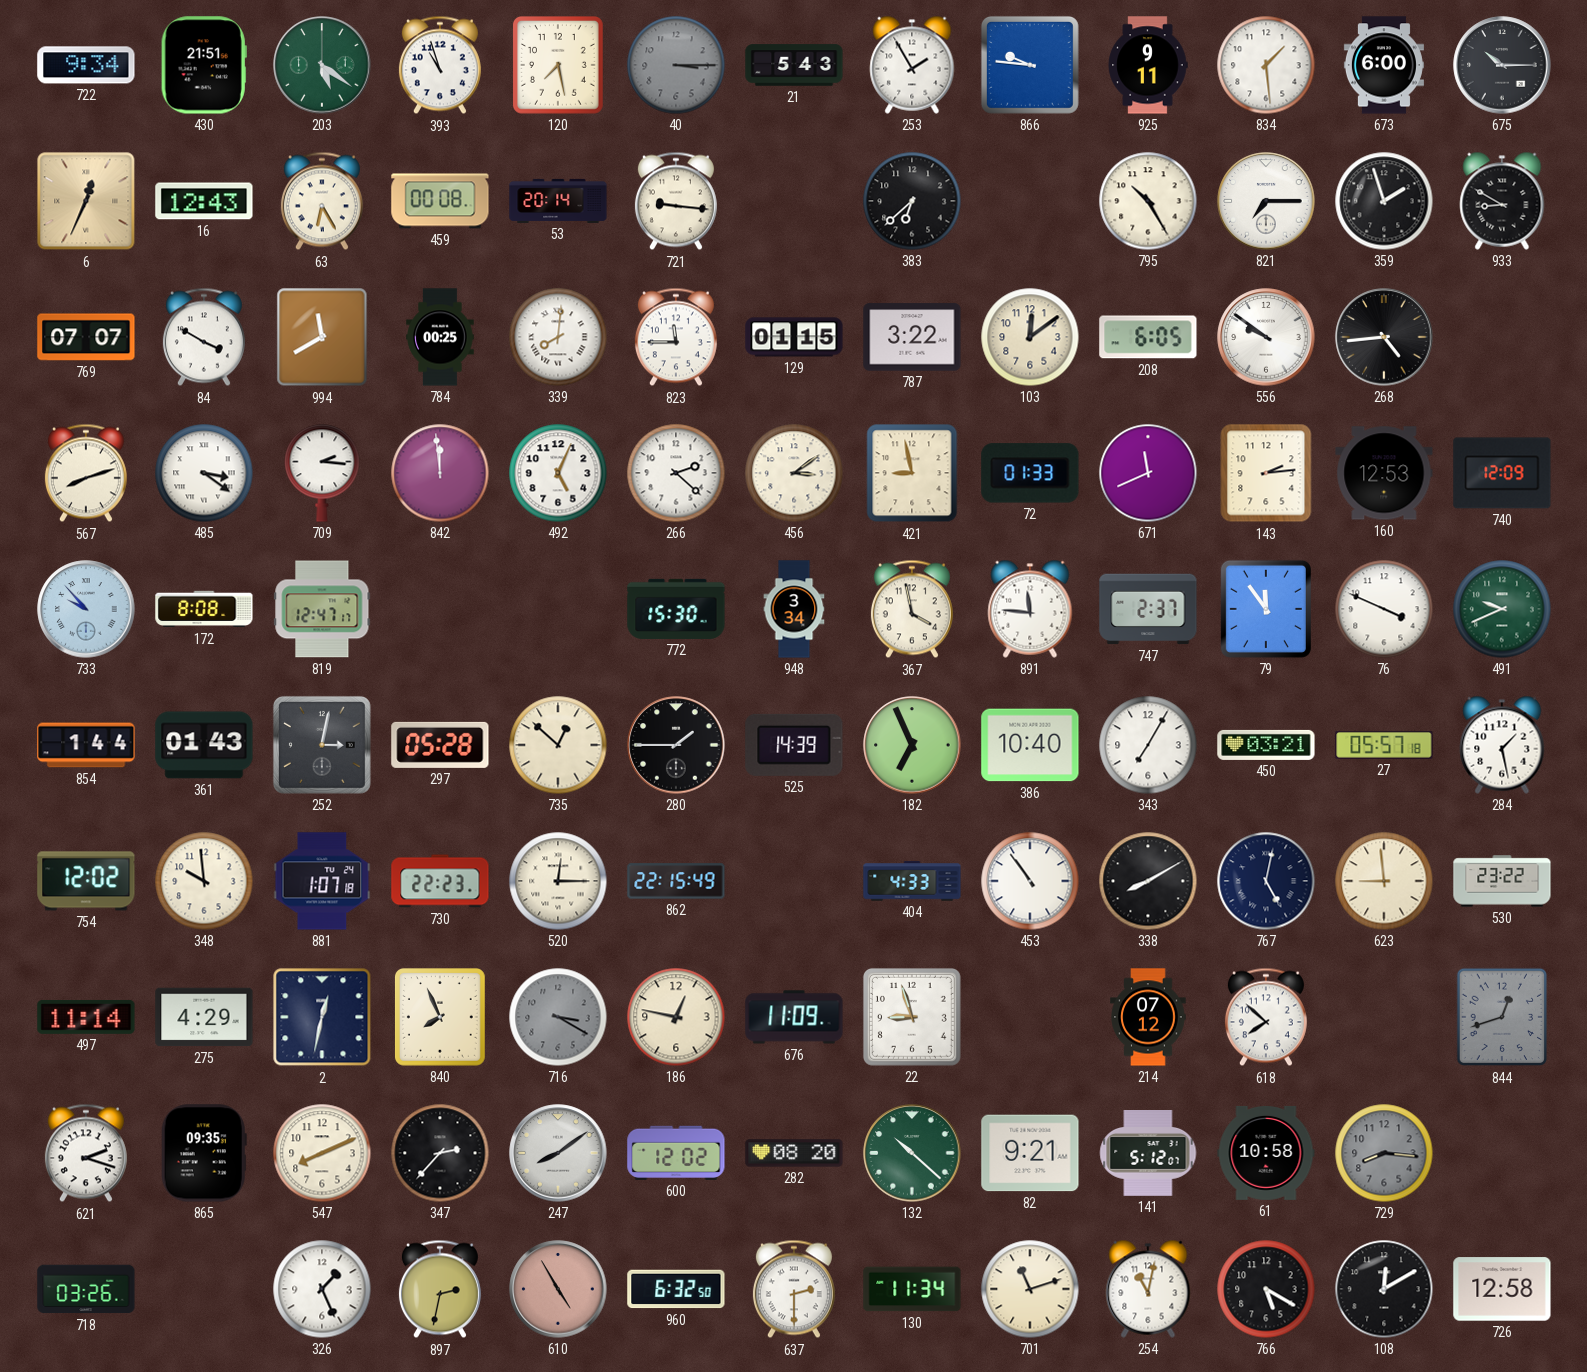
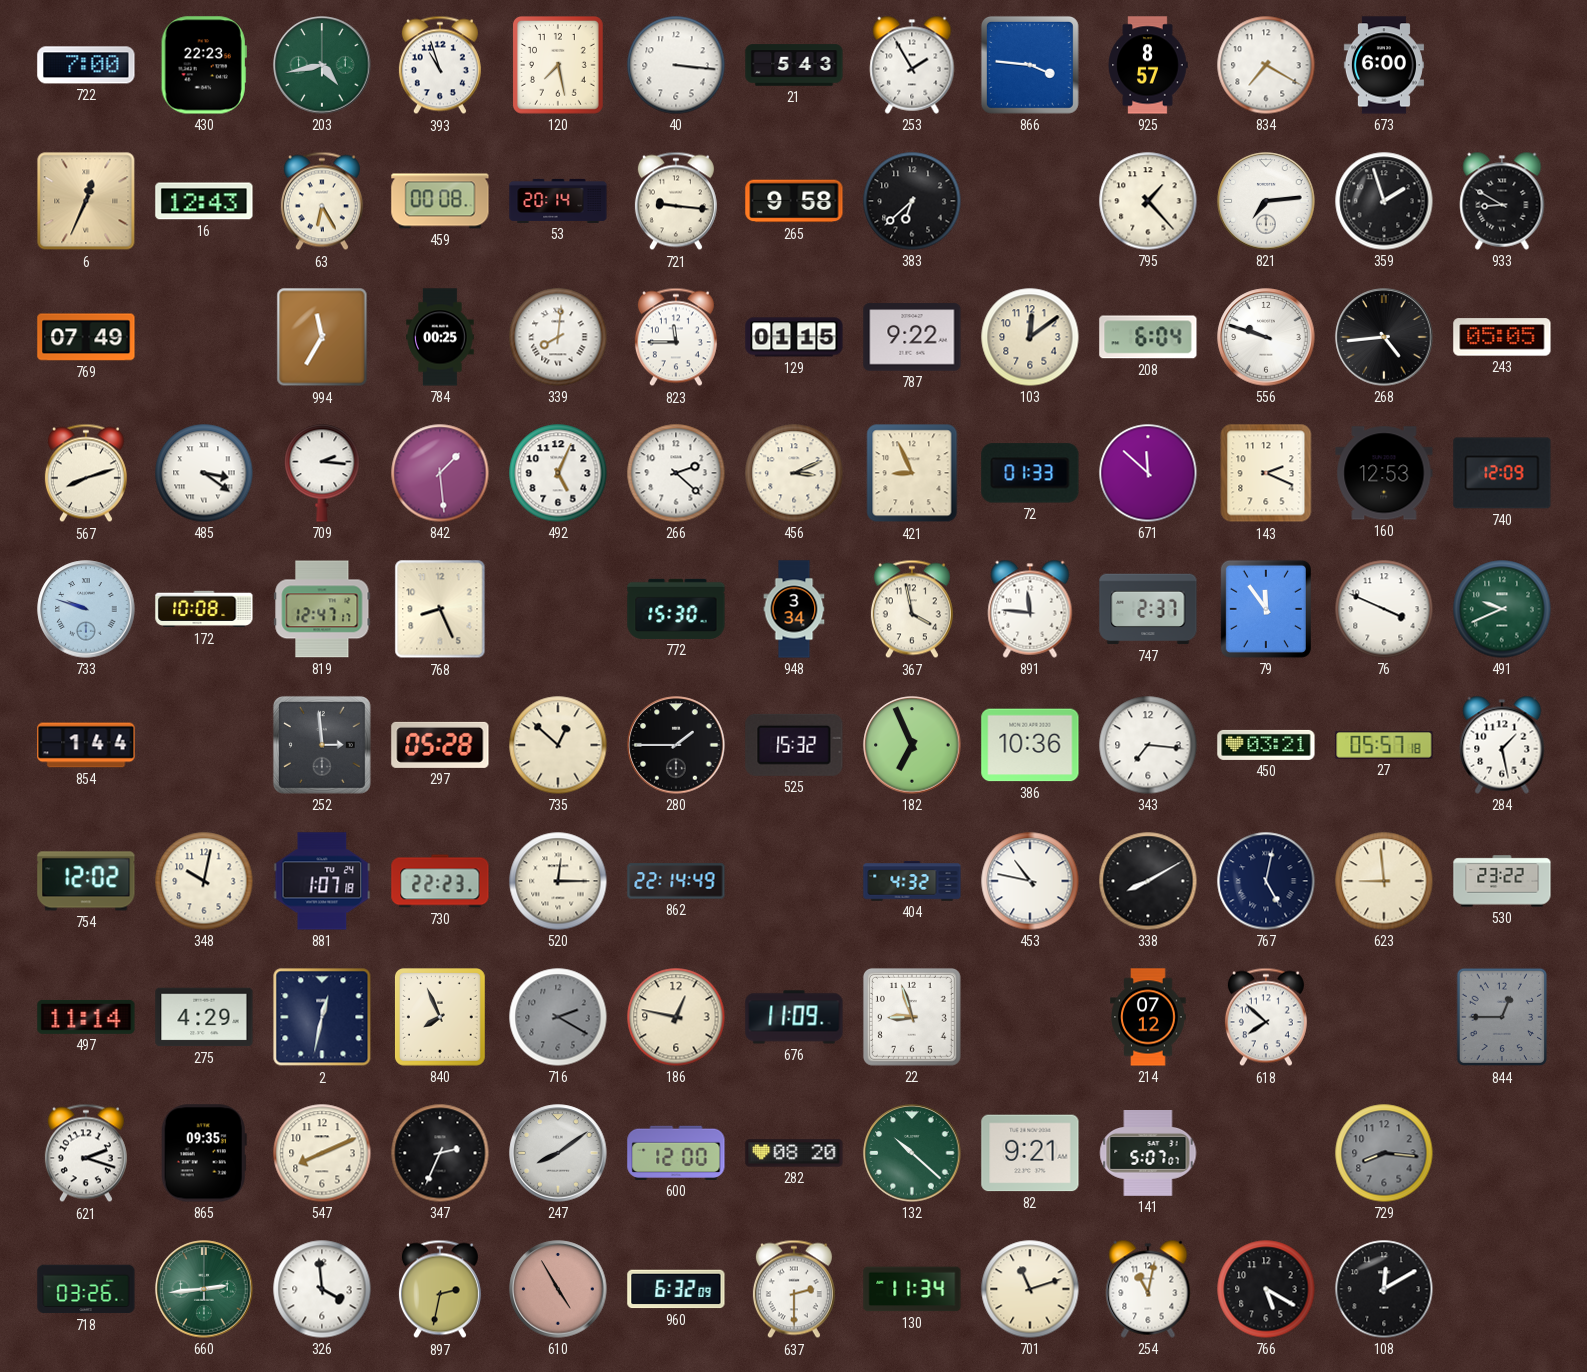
722: 9:34 -> 7:00 (86, 65)
430: 21:51 -> 22:23 (204, 65)
203: 5:21 -> 4:43 (322, 65)
40: 3:15 -> 3:16 (676, 65)
40 dial: grey -> white (676, 65)
866: 9:46 -> 3:46 (1030, 65)
925: 9:11 -> 8:57 (1148, 65)
834: 1:29 -> 7:20 (1266, 65)
675: 10:15 -> none (1502, 65)
265: none -> 9:58 (794, 201)
795: 10:25 -> 1:23 (1148, 201)
821: 7:15 -> 7:14 (1266, 201)
769: 07:07 -> 07:49 (86, 337)
84: 3:50 -> none (204, 337)
994: 11:40 -> 11:35 (322, 337)
787: 3:22 -> 9:22 (912, 337)
208: 6:05 -> 6:04 (1148, 337)
556: 9:51 -> 9:48 (1266, 337)
243: none -> 05:05 (1502, 337)
842: 11:59 -> 1:29 (440, 473)
456: 3:09 -> 3:11 (794, 473)
421: 8:58 -> 8:56 (912, 473)
671: 11:41 -> 11:52 (1148, 473)
143: 2:14 -> 2:19 (1266, 473)
733: 9:53 -> 9:48 (86, 609)
172: 8:08 -> 10:08 (204, 609)
768: none -> 8:26 (440, 609)
361: 01:43 -> none (204, 745)
252: 3:02 -> 2:59 (322, 745)
525: 14:39 -> 15:32 (794, 745)
386: 10:40 -> 10:36 (1030, 745)
343: 7:05 -> 7:16 (1148, 745)
348: 9:59 -> 10:02 (204, 881)
862: 22:15 -> 22:14 (676, 881)
404: 4:33 -> 4:32 (912, 881)
453: 10:54 -> 10:47 (1030, 881)
716: 3:20 -> 2:20 (558, 1017)
844: 12:42 -> 12:45 (1501, 1017)
347: 2:37 -> 2:34 (440, 1153)
600: 12:02 -> 12:00 (676, 1153)
141: 5:12 -> 5:07 (1148, 1154)
61: 10:58 -> none (1266, 1153)
660: none -> 2:44 (204, 1289)
326: 1:26 -> 3:59 (322, 1289)
960: 6:32:50 -> 6:32:09 (676, 1289)
726: 12:58 -> none (1502, 1289)
